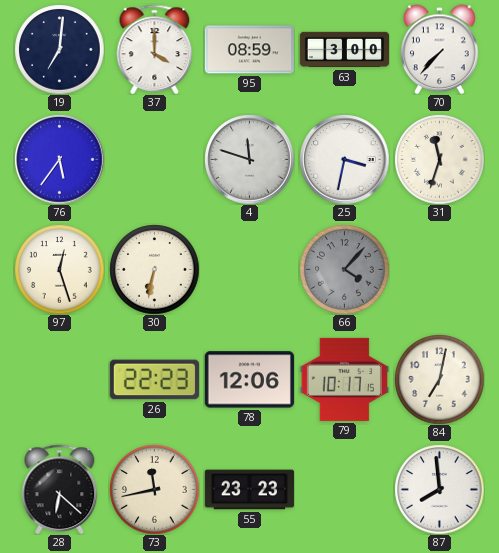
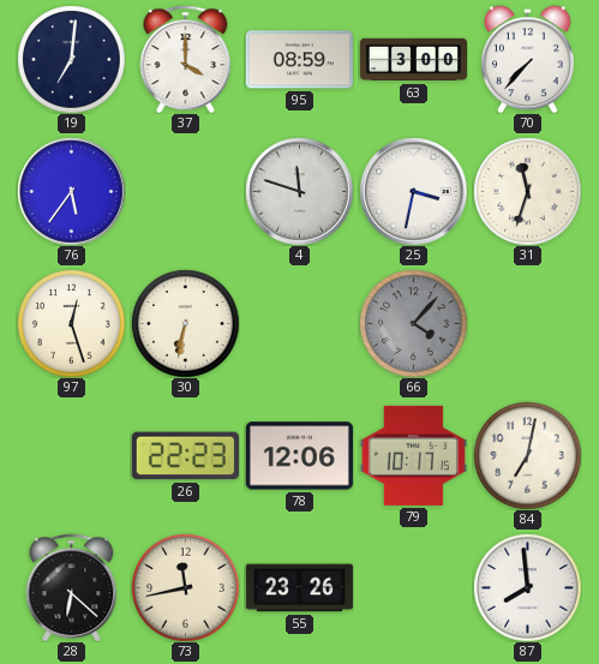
55: 23:23 -> 23:26 (299, 588)
